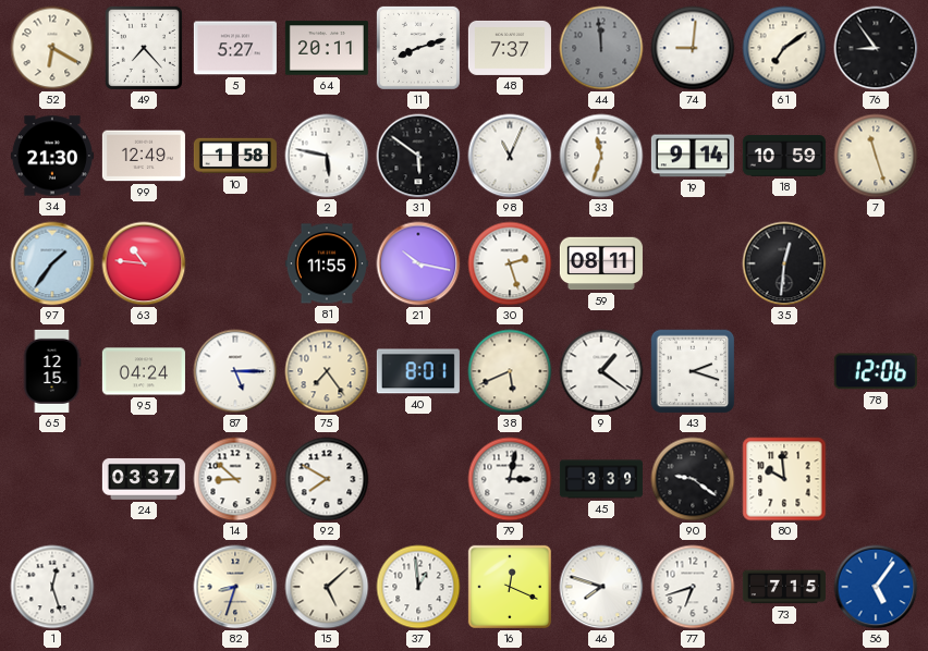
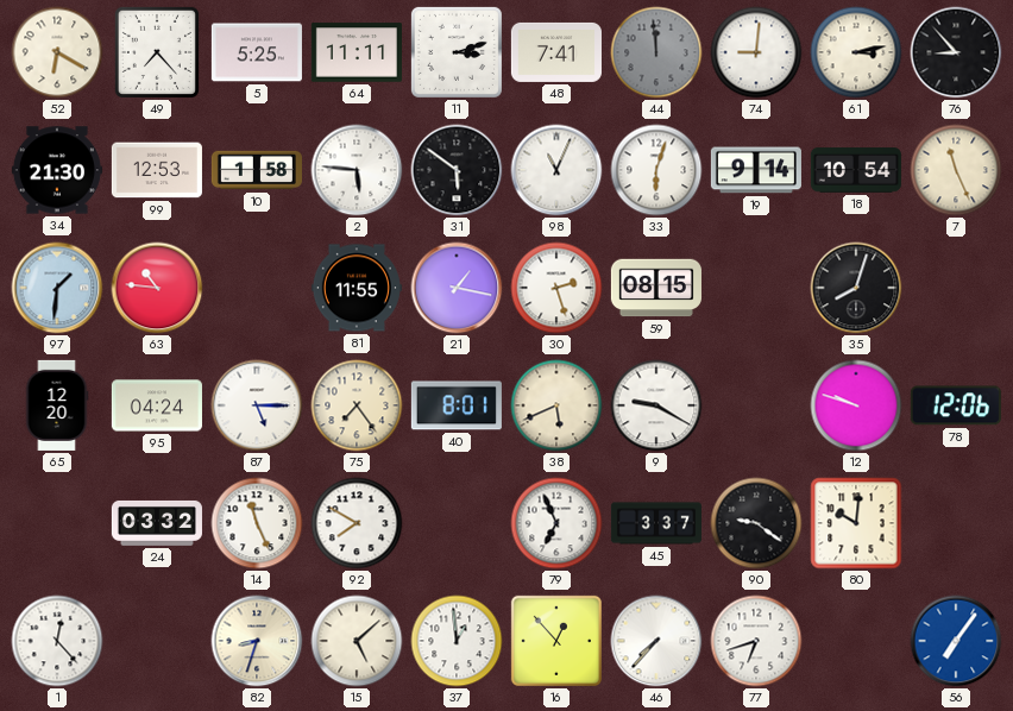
5: 5:27 -> 5:25 (257, 52)
64: 20:11 -> 11:11 (357, 52)
11: 8:12 -> 3:12 (457, 52)
48: 7:37 -> 7:41 (556, 52)
61: 7:09 -> 3:13 (856, 52)
76: 8:54 -> 8:53 (956, 52)
99: 12:49 -> 12:53 (157, 170)
2: 5:47 -> 5:46 (357, 170)
33: 11:33 -> 6:03 (656, 170)
18: 10:59 -> 10:54 (856, 170)
7: 11:27 -> 11:26 (956, 170)
97: 1:36 -> 1:31 (57, 288)
21: 10:17 -> 1:17 (457, 288)
59: 08:11 -> 08:15 (656, 288)
35: 12:31 -> 8:03 (856, 288)
65: 12:15 -> 12:20 (57, 405)
9: 1:21 -> 9:20 (656, 405)
43: 2:18 -> none (693, 371)
12: none -> 9:48 (856, 405)
24: 03:37 -> 03:32 (157, 523)
14: 8:52 -> 11:26 (257, 523)
79: 3:02 -> 6:56 (556, 523)
45: 3:39 -> 3:37 (656, 523)
80: 9:59 -> 10:01 (856, 523)
1: 12:27 -> 12:23 (57, 641)
16: 12:19 -> 12:53 (556, 641)
46: 7:48 -> 7:37 (656, 641)
73: 7:15 -> none (784, 587)
56: 5:06 -> 7:06 (956, 641)
